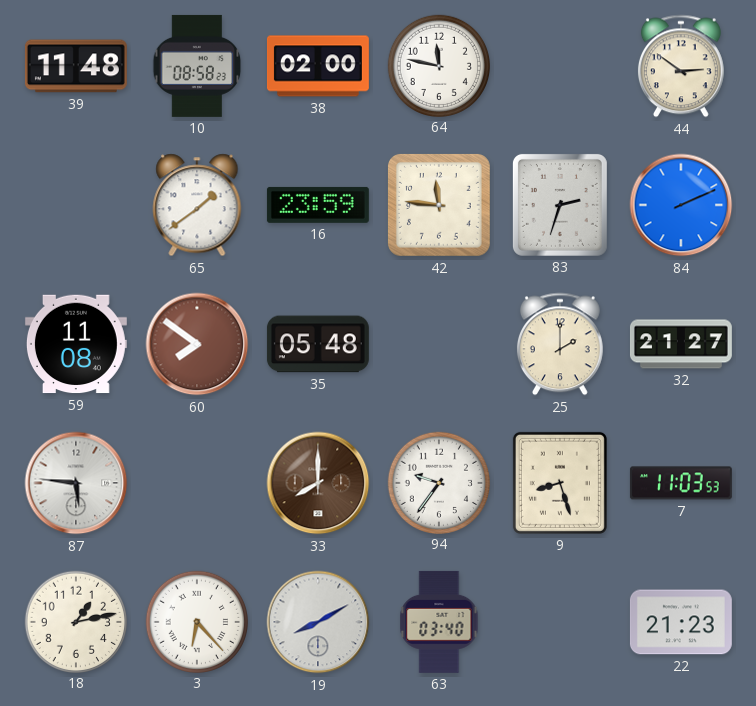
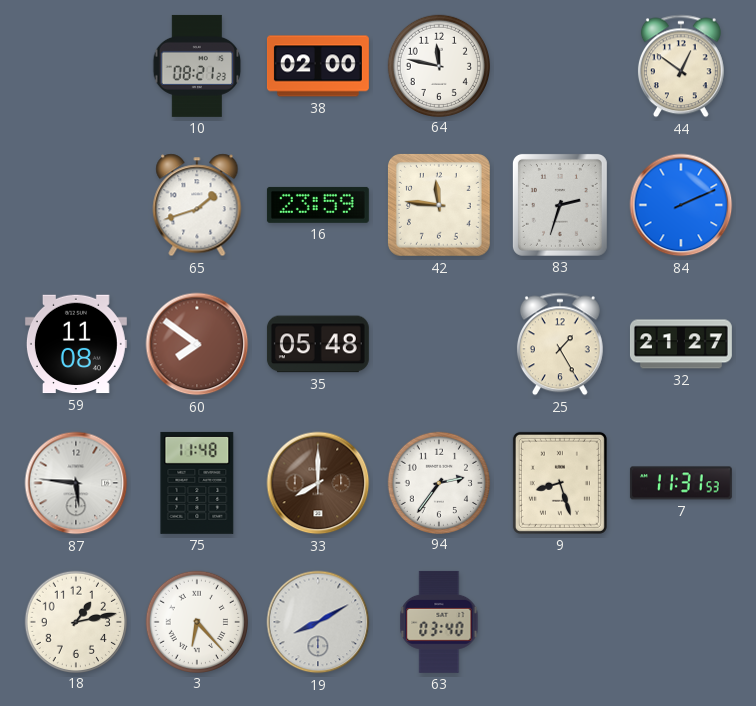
39: 11:48 -> none (76, 66)
10: 08:58 -> 08:21 (197, 66)
44: 2:51 -> 12:51 (681, 66)
65: 1:39 -> 1:42 (197, 205)
25: 2:00 -> 1:25 (560, 344)
75: none -> 11:48 (197, 483)
94: 9:36 -> 2:36 (438, 482)
7: 11:03 -> 11:31 (681, 483)
22: 21:23 -> none (681, 622)
